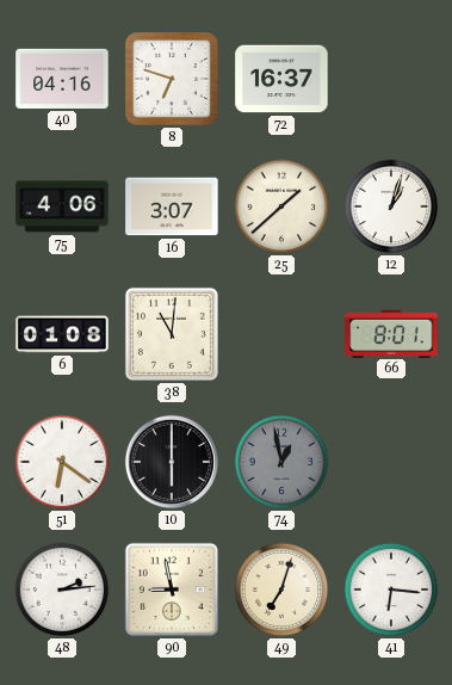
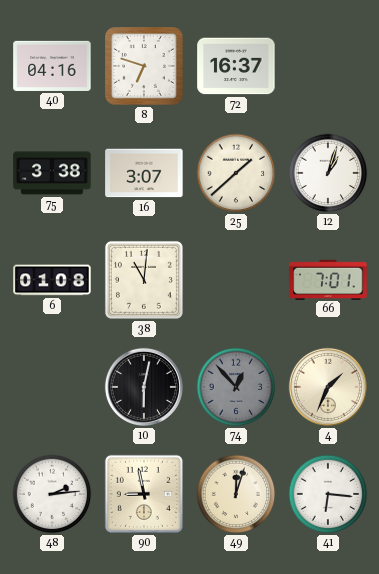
75: 4:06 -> 3:38 (52, 173)
66: 8:01 -> 7:01 (328, 279)
51: 6:21 -> none (62, 462)
10: 6:00 -> 6:02 (144, 387)
74: 12:58 -> 12:53 (236, 387)
4: none -> 1:34 (328, 387)
49: 7:03 -> 12:03 (236, 494)
